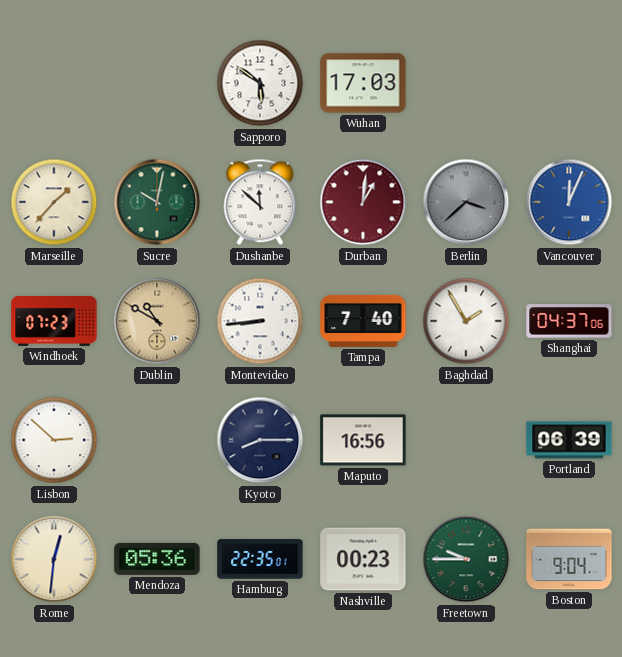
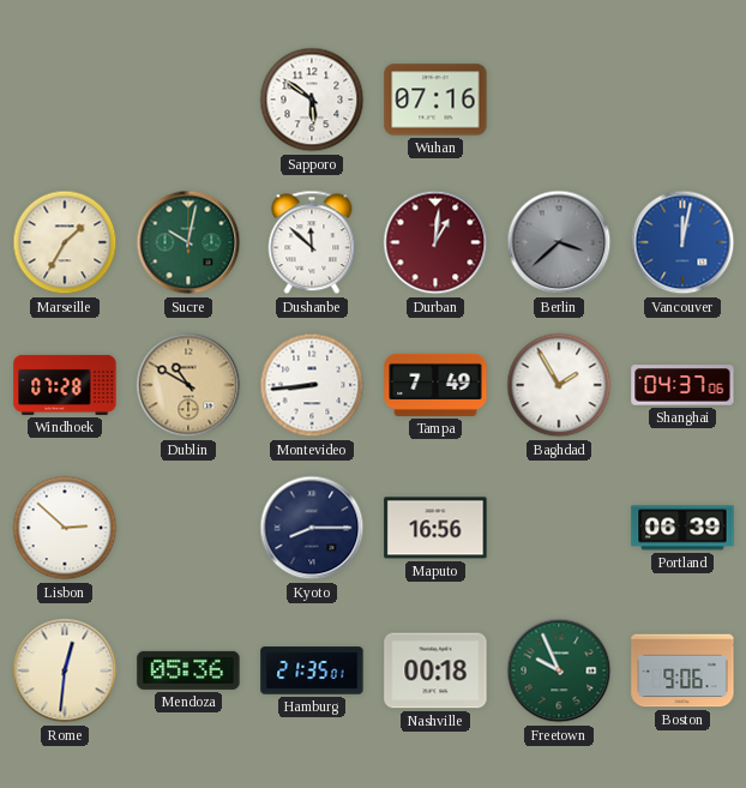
Wuhan: 17:03 -> 07:16 (435, 100)
Marseille: 1:37 -> 1:35 (65, 242)
Vancouver: 12:04 -> 12:02 (682, 242)
Windhoek: 07:23 -> 07:28 (65, 385)
Tampa: 7:40 -> 7:49 (435, 385)
Hamburg: 22:35 -> 21:35 (312, 670)
Nashville: 00:23 -> 00:18 (435, 670)
Freetown: 9:45 -> 9:56 (559, 670)
Boston: 9:04 -> 9:06 (682, 670)
